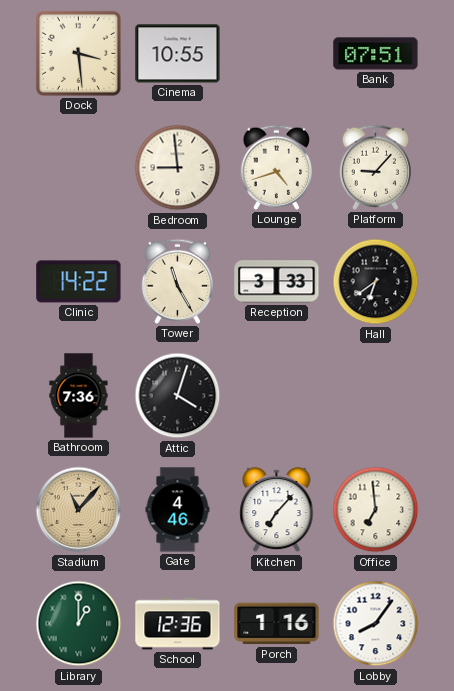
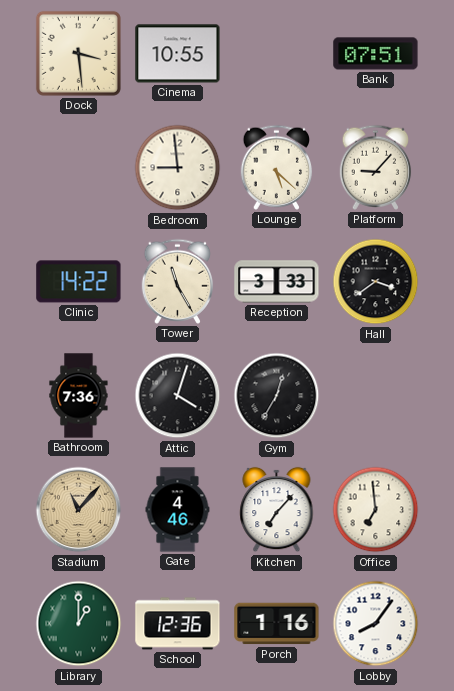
Lounge: 4:42 -> 5:22 (277, 167)
Hall: 6:39 -> 3:39 (376, 282)
Gym: none -> 12:35 (277, 396)
